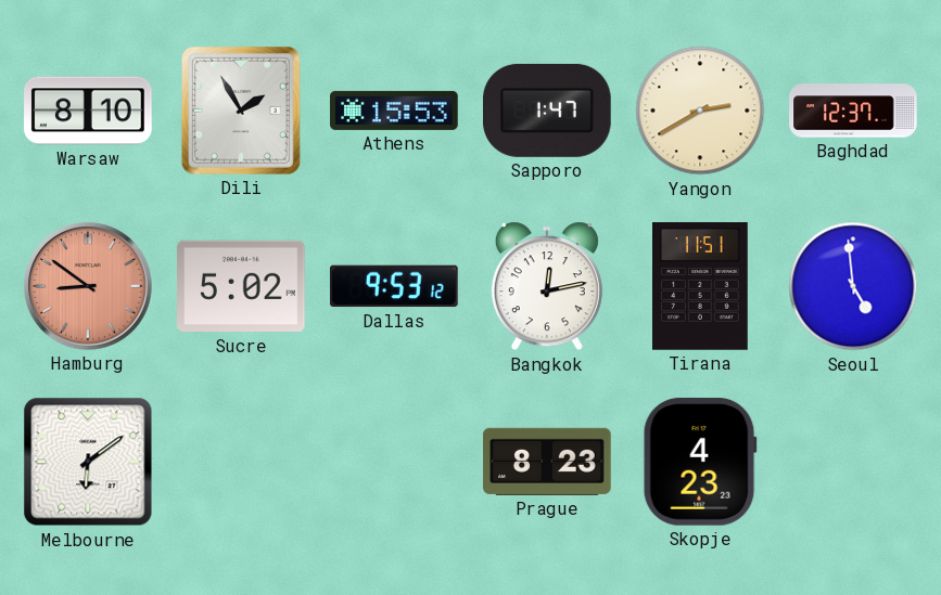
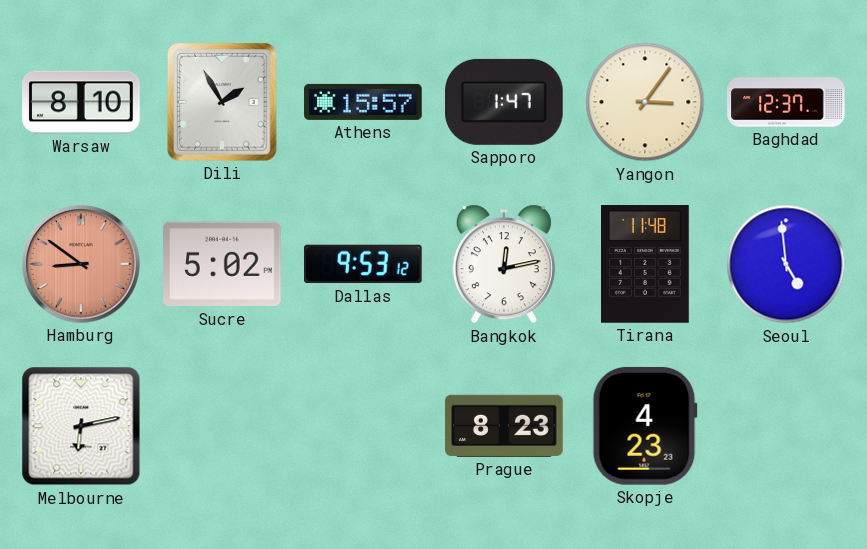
Athens: 15:53 -> 15:57 (363, 102)
Yangon: 2:40 -> 3:06 (645, 102)
Tirana: 11:51 -> 11:48 (646, 264)
Melbourne: 6:09 -> 6:13 (81, 426)
